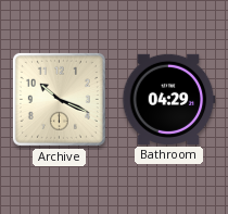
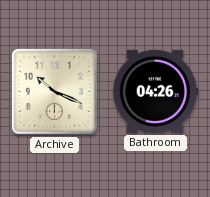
Bathroom: 04:29 -> 04:26 (156, 91)
